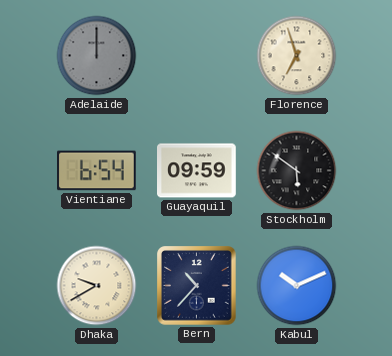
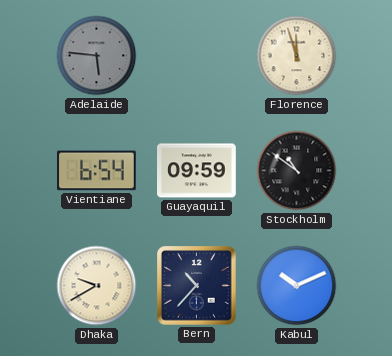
Adelaide: 12:00 -> 5:46 (97, 56)
Florence: 6:57 -> 11:57 (297, 56)
Stockholm: 5:51 -> 10:51 (297, 171)
